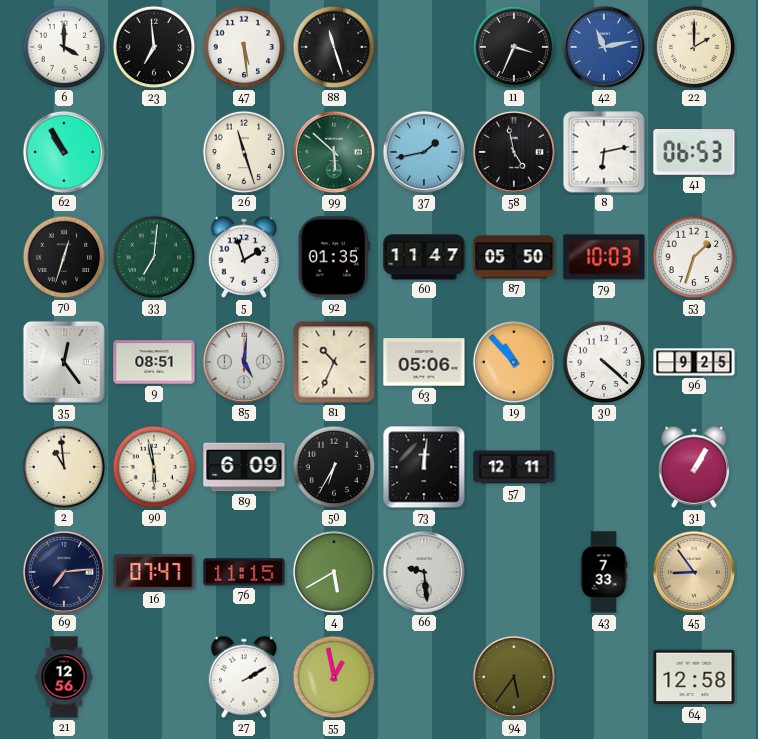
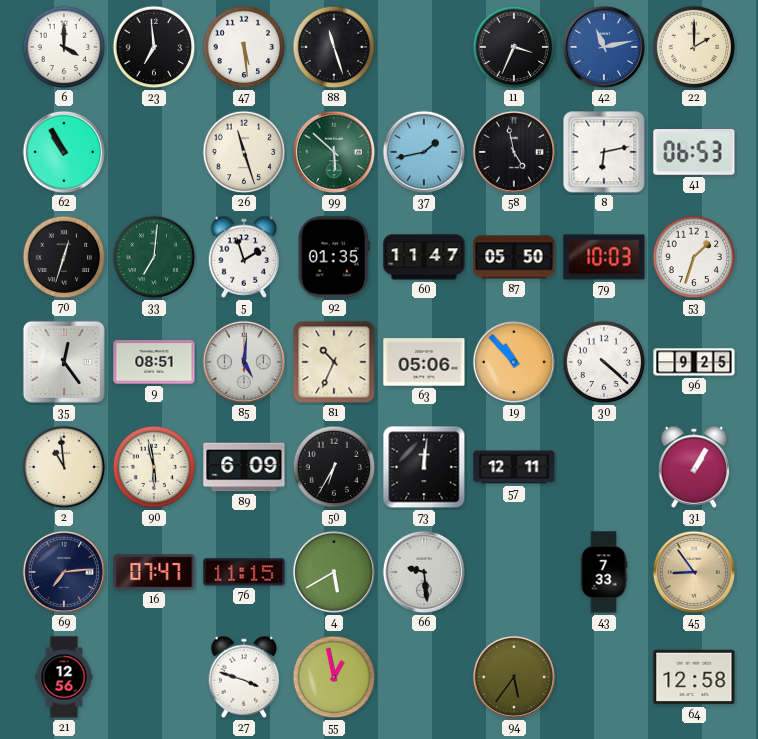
27: 2:10 -> 3:48 (244, 677)
